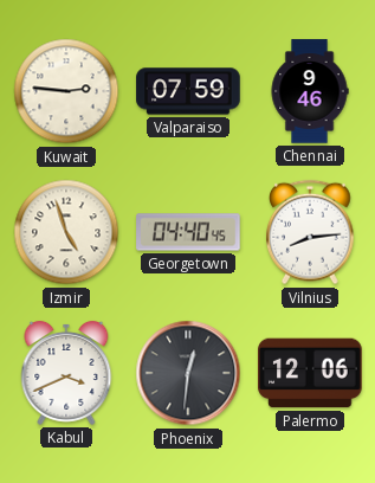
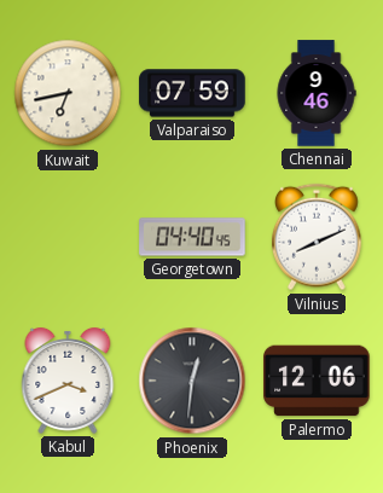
Kuwait: 2:46 -> 6:43 (68, 93)
Izmir: 4:57 -> none (66, 232)
Vilnius: 8:14 -> 8:11 (318, 237)
